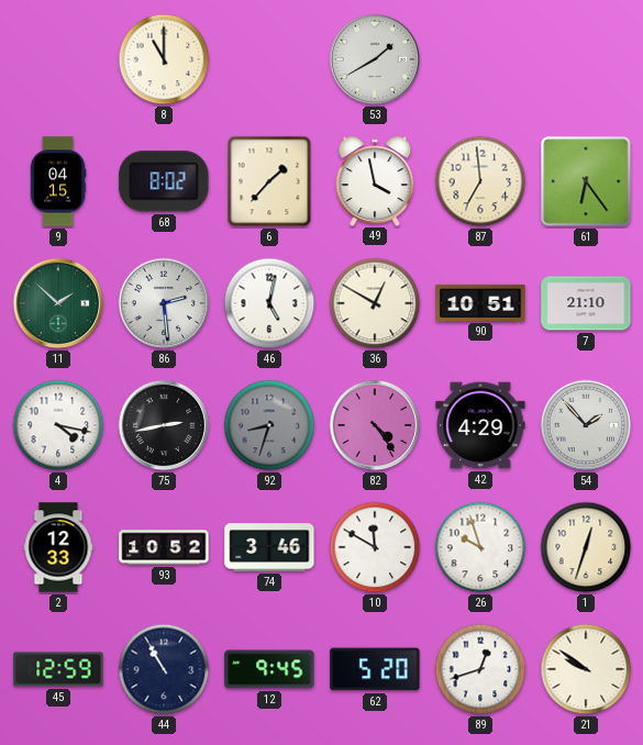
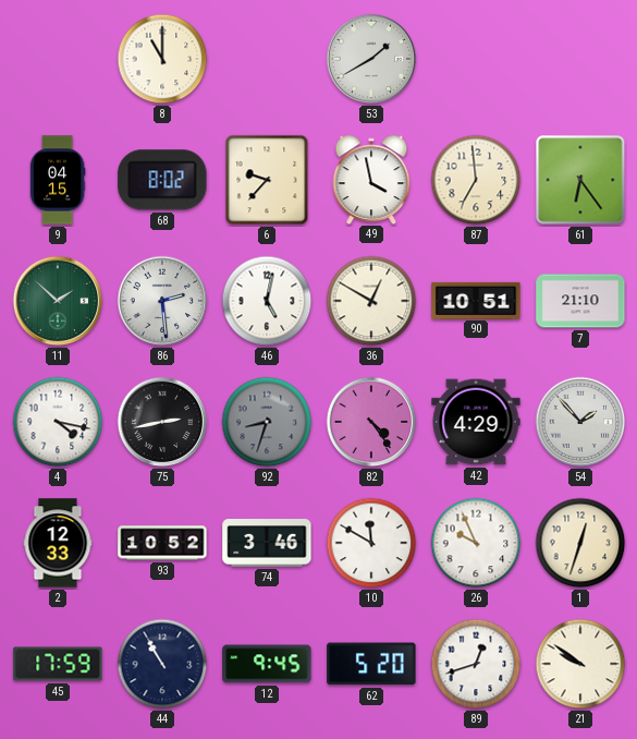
6: 1:37 -> 9:37 (267, 180)
26: 9:57 -> 9:56 (476, 543)
45: 12:59 -> 17:59 (58, 664)
